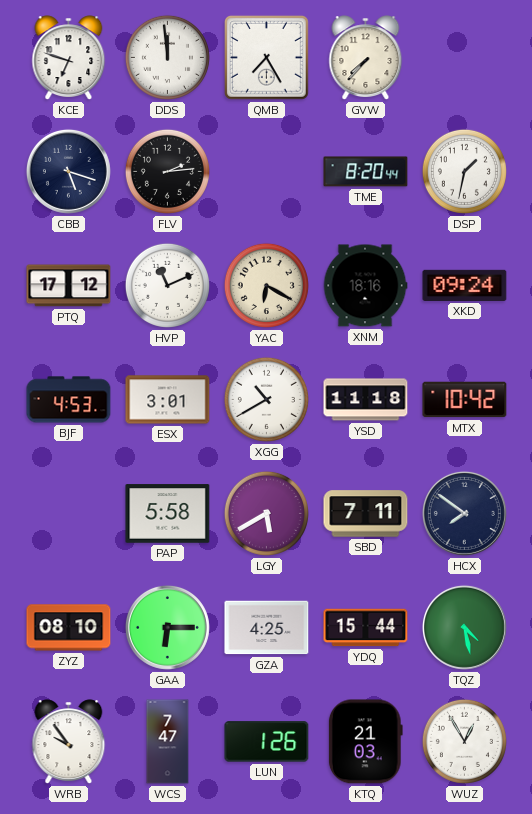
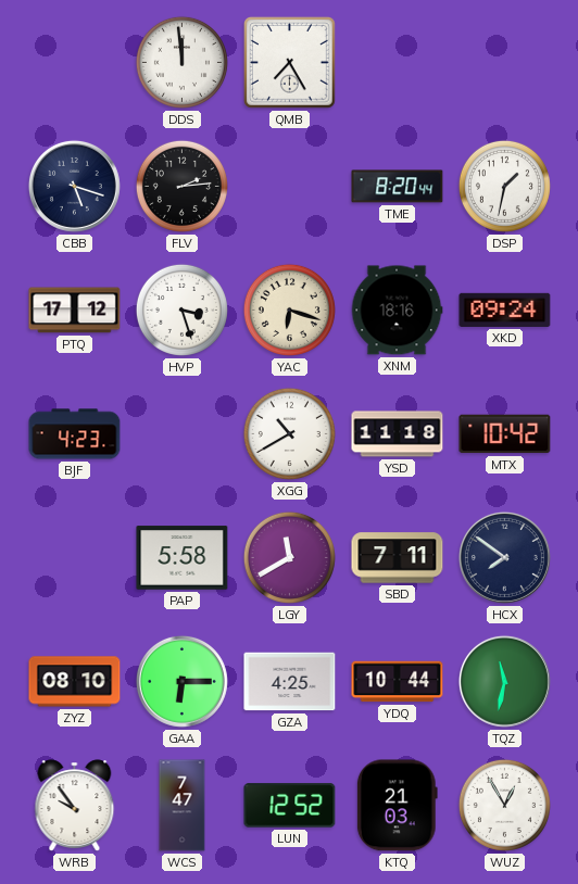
KCE: 6:48 -> none (69, 58)
GVW: 7:37 -> none (366, 58)
HVP: 11:11 -> 3:27 (181, 310)
YAC: 6:20 -> 6:18 (289, 310)
BJF: 4:53 -> 4:23 (75, 434)
ESX: 3:01 -> none (168, 400)
LGY: 5:40 -> 11:40 (289, 557)
YDQ: 15:44 -> 10:44 (398, 682)
TQZ: 4:28 -> 11:32 (504, 681)
LUN: 1:26 -> 12:52 (290, 806)
